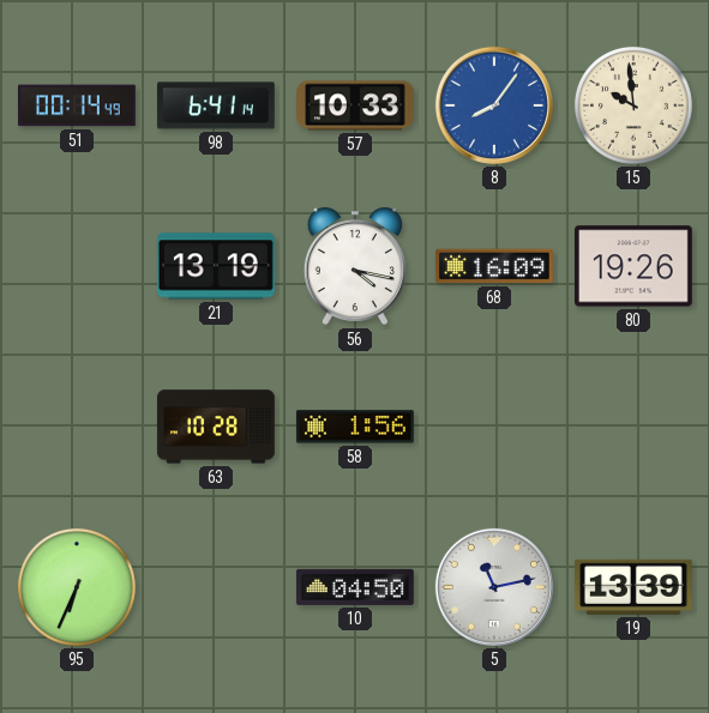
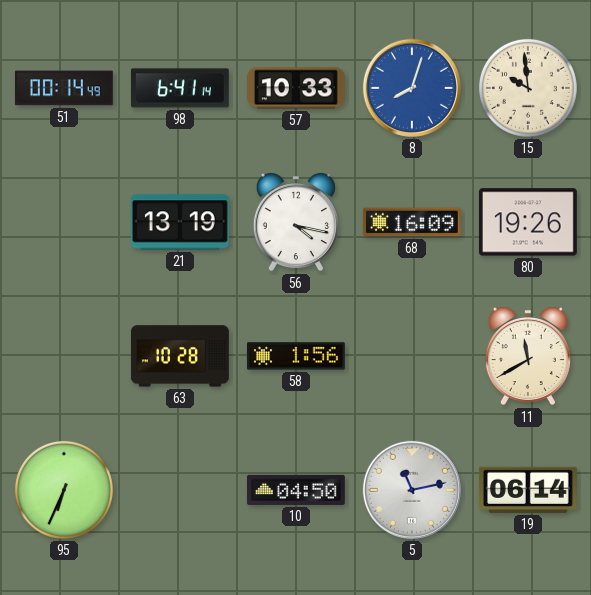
8: 8:06 -> 8:03 (412, 88)
11: none -> 11:40 (528, 356)
19: 13:39 -> 06:14 (528, 490)
